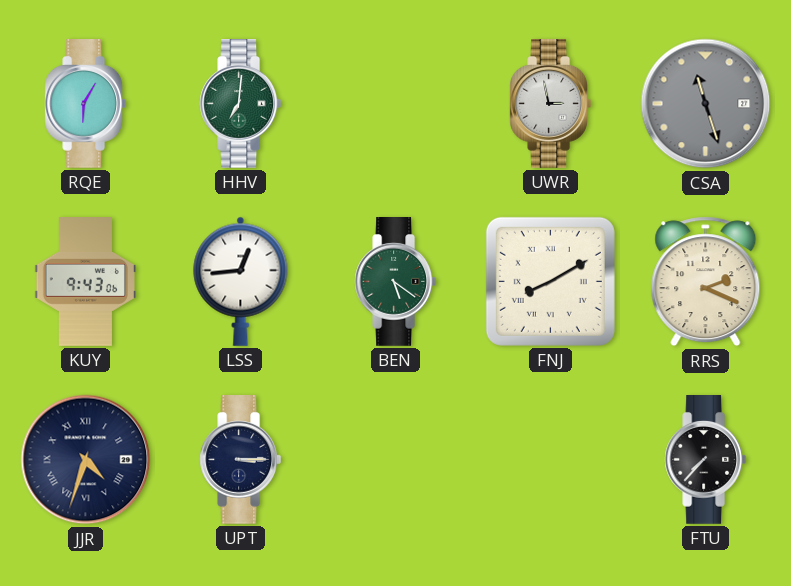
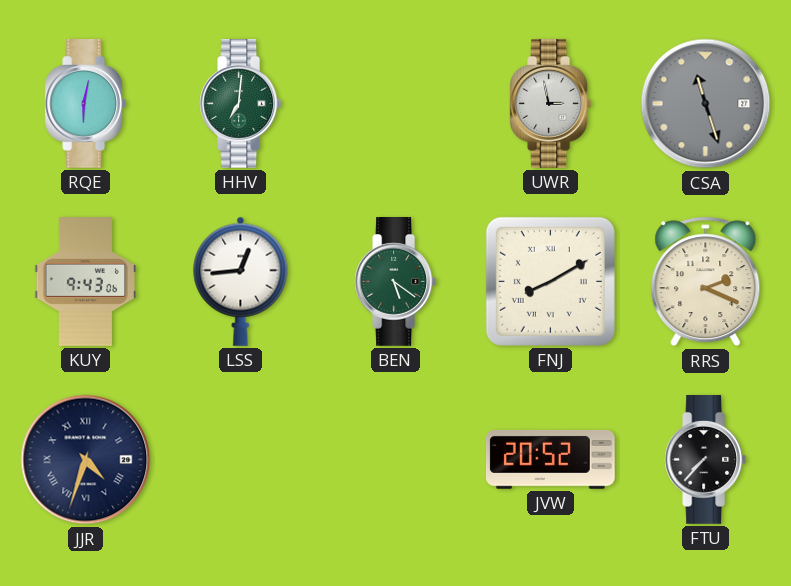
RQE: 6:05 -> 6:02 (86, 104)
UPT: 3:15 -> none (241, 460)
JVW: none -> 20:52 (551, 459)
